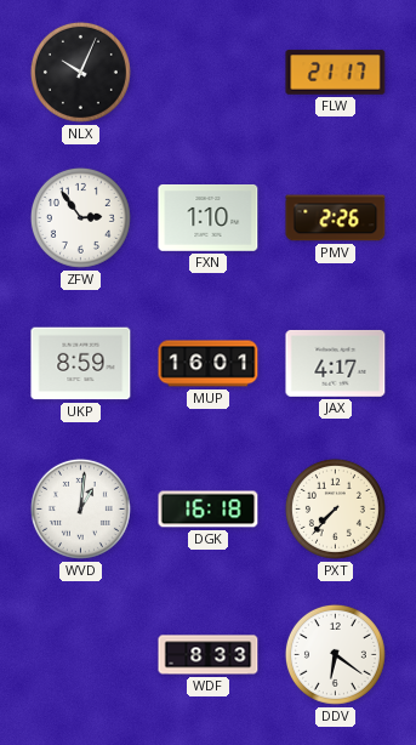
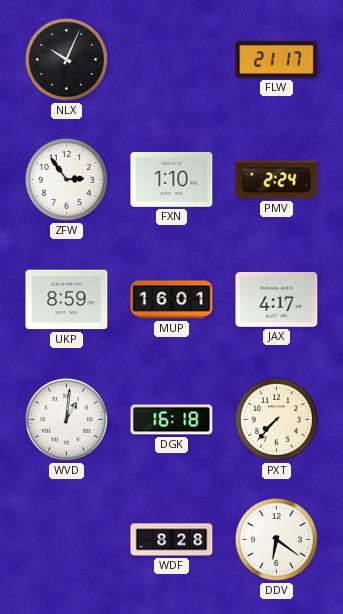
PMV: 2:26 -> 2:24 (277, 180)
WDF: 8:33 -> 8:28 (172, 540)
